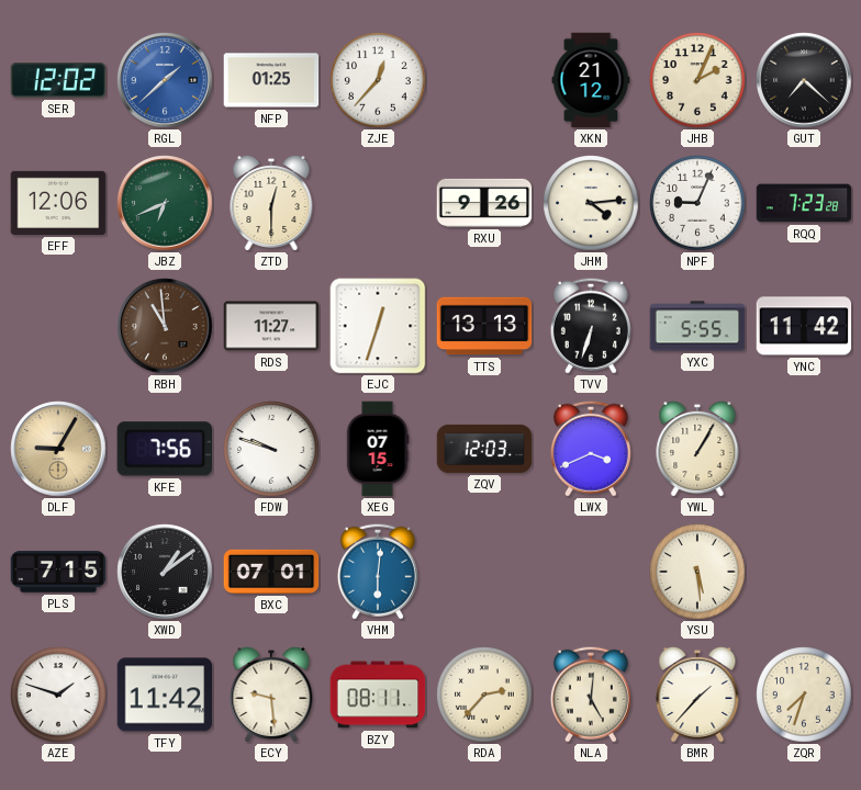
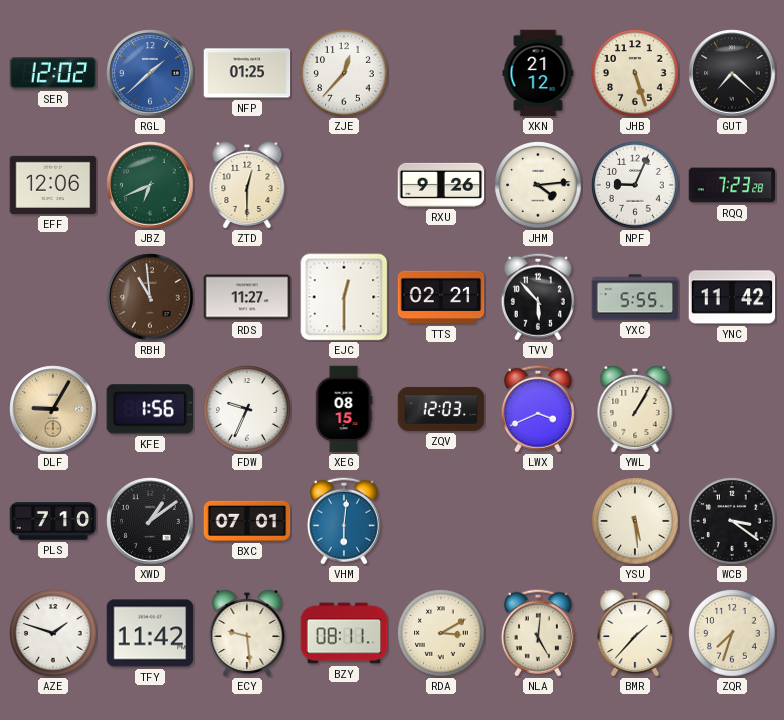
JHB: 2:04 -> 5:27 (635, 73)
EJC: 12:33 -> 12:30 (344, 297)
TTS: 13:13 -> 02:21 (441, 297)
TVV: 6:33 -> 5:53 (538, 297)
KFE: 7:56 -> 1:56 (149, 409)
FDW: 9:48 -> 9:34 (247, 409)
XEG: 07:15 -> 08:15 (344, 409)
PLS: 7:15 -> 7:10 (53, 521)
WCB: none -> 3:21 (732, 521)
RDA: 2:37 -> 3:10 (441, 633)
